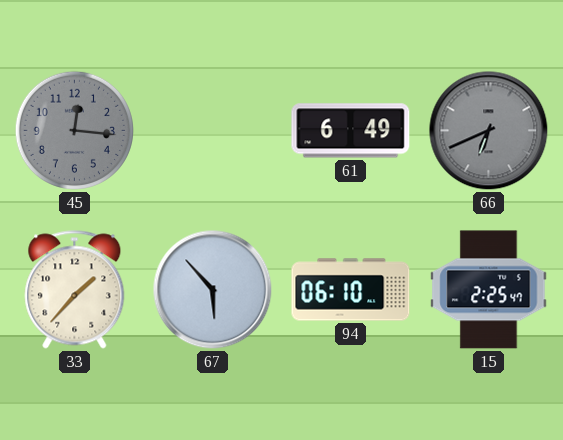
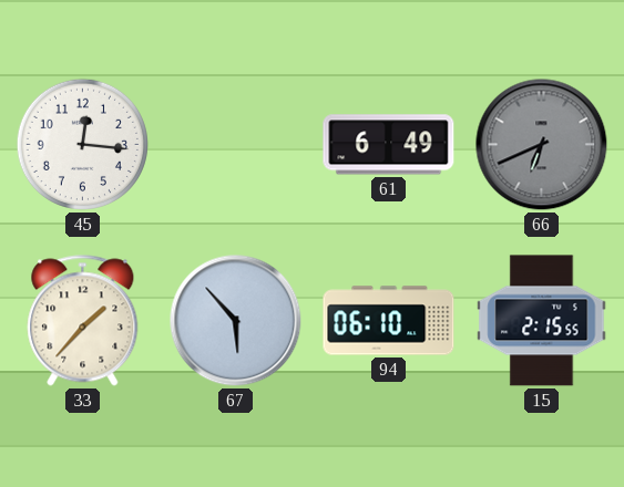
45 dial: grey -> white (82, 144)
15: 2:25 -> 2:15 (542, 321)
